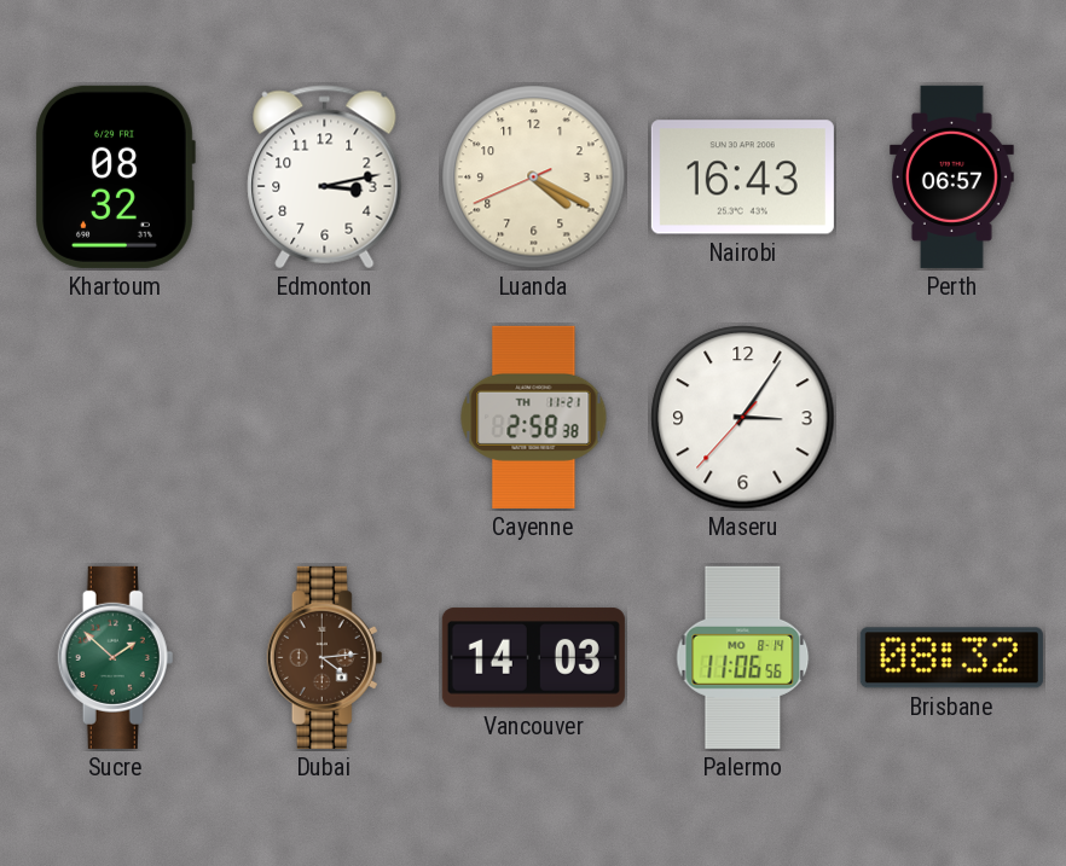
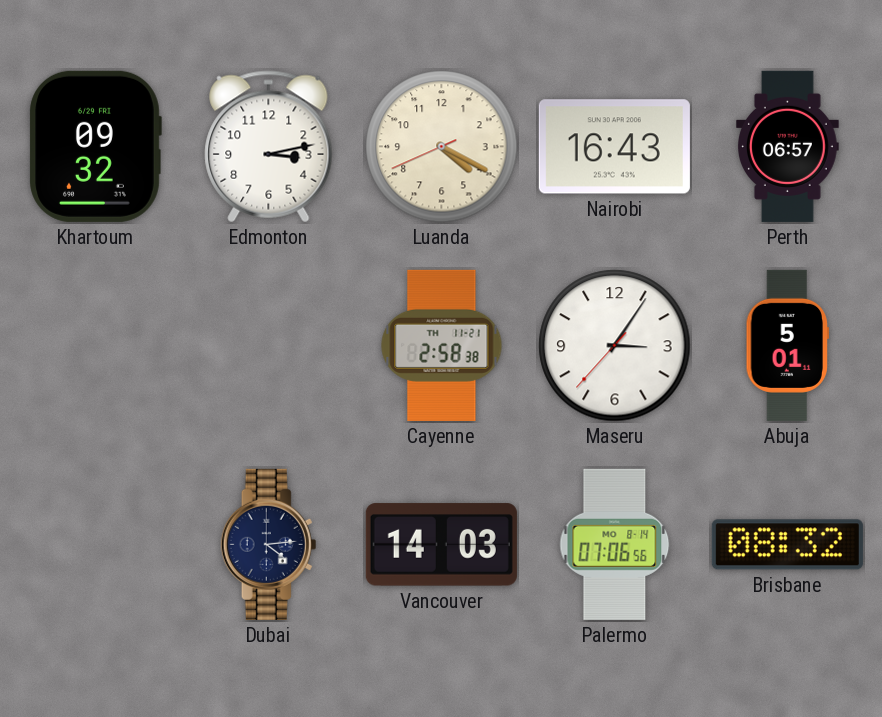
Khartoum: 08:32 -> 09:32 (95, 146)
Abuja: none -> 5:01 (787, 345)
Sucre: 1:52 -> none (116, 657)
Dubai dial: brown -> navy (269, 544)
Palermo: 11:06 -> 07:06 (615, 544)
